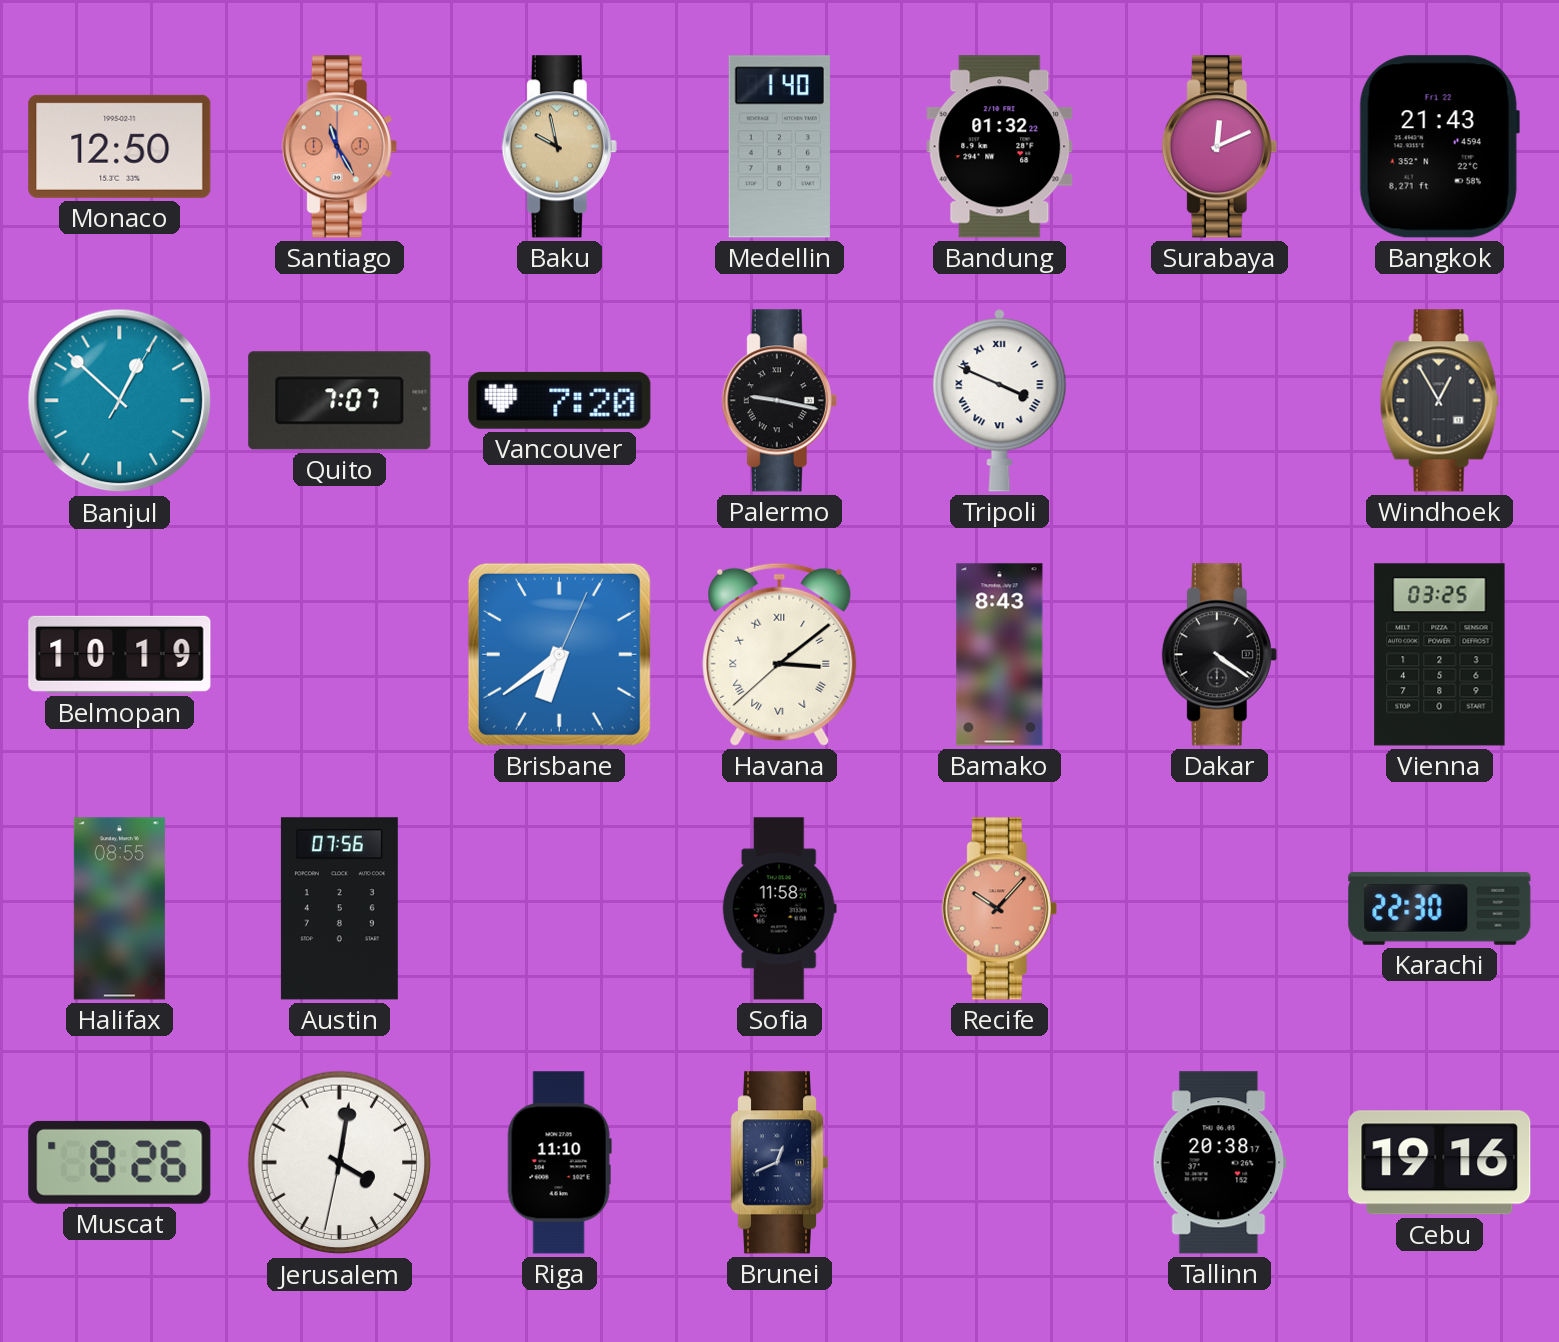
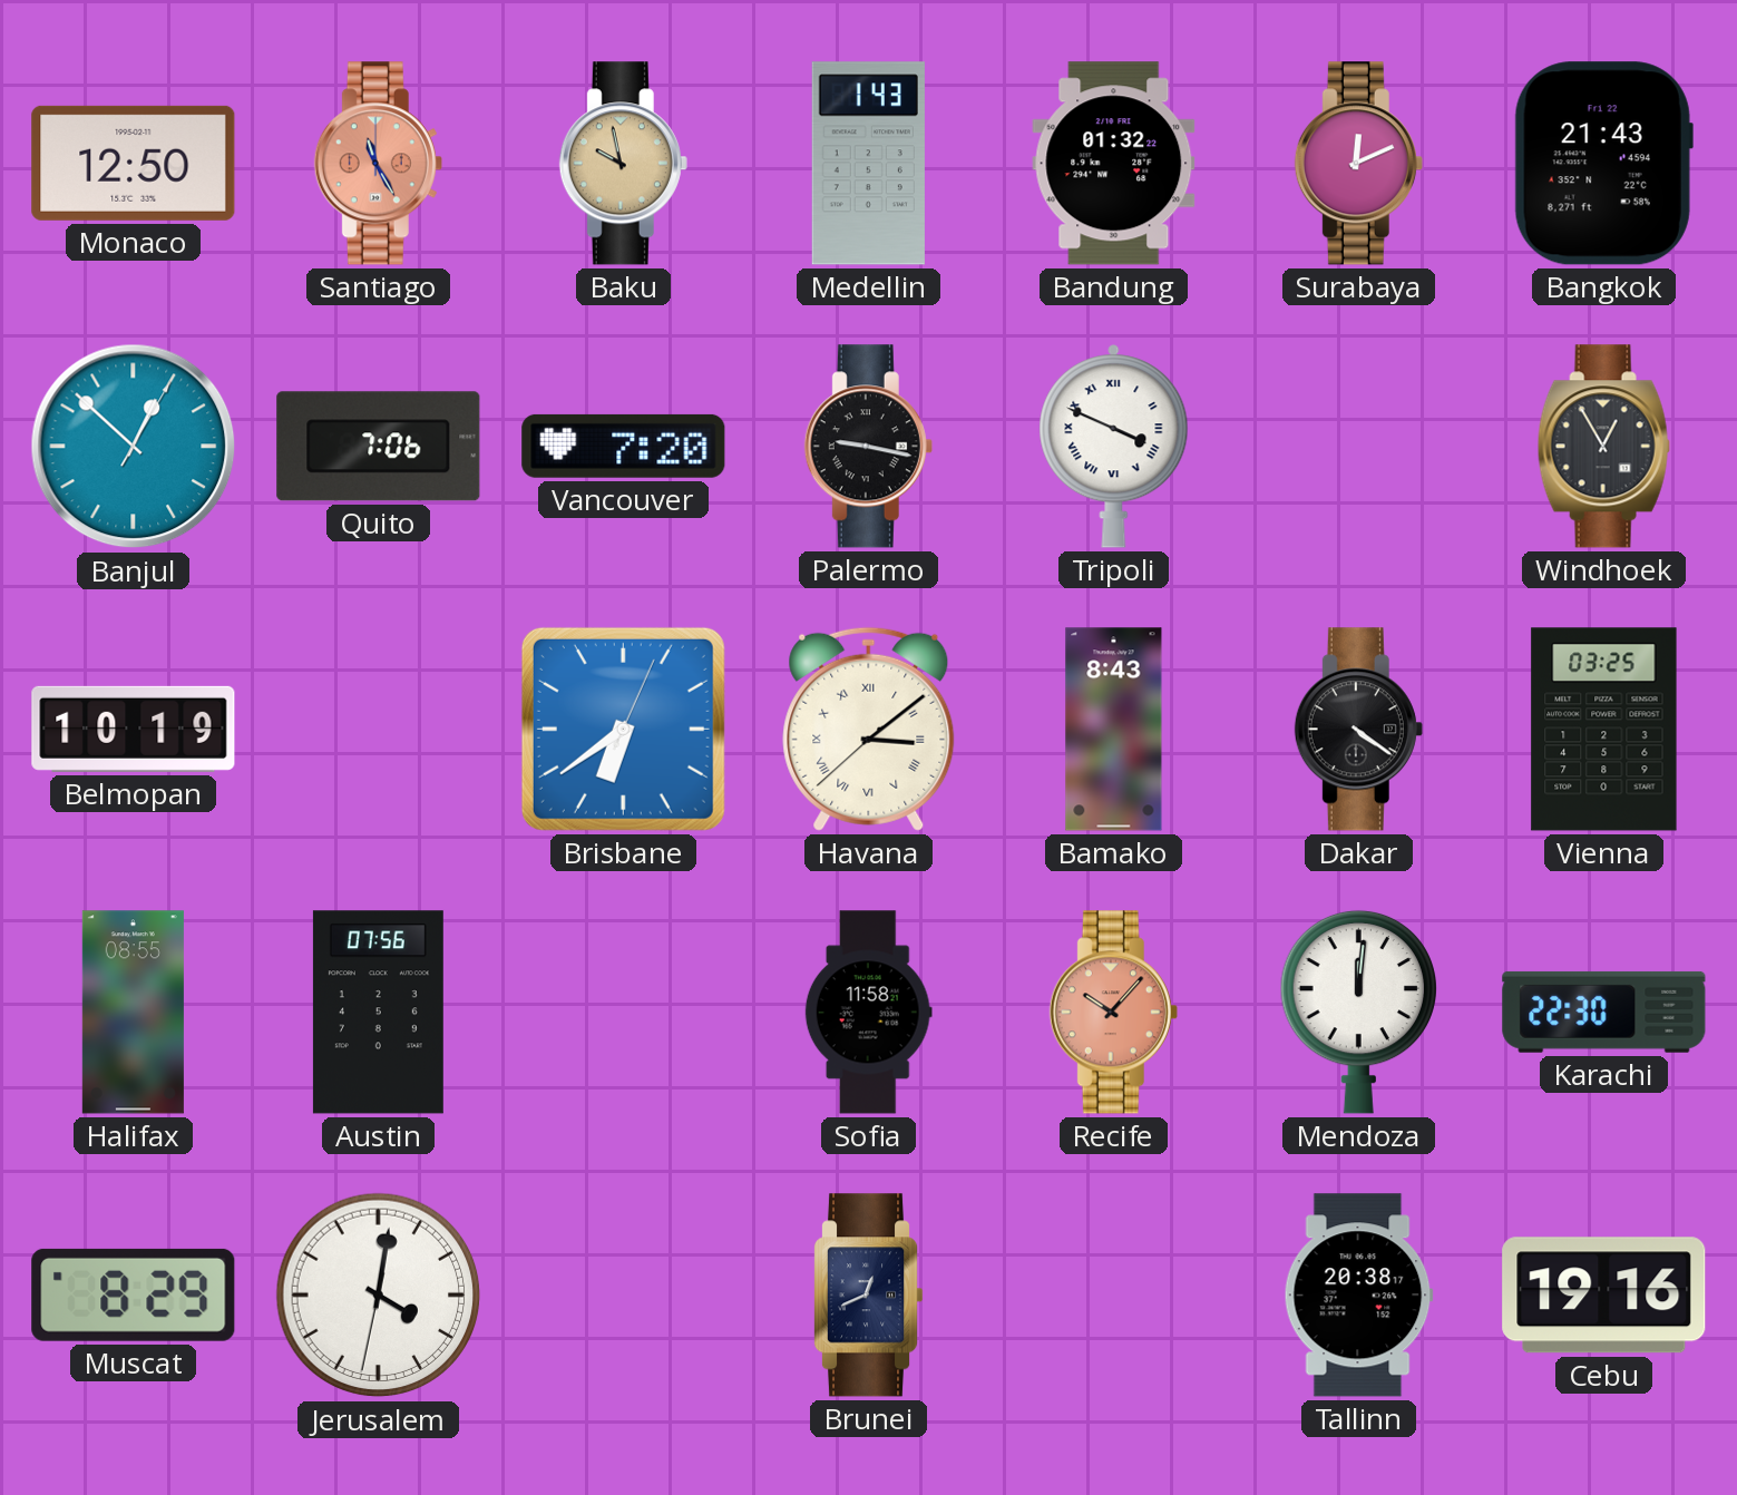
Medellin: 1:40 -> 1:43 (868, 164)
Quito: 7:07 -> 7:06 (379, 447)
Mendoza: none -> 12:01 (1358, 1012)
Muscat: 8:26 -> 8:29 (134, 1294)
Riga: 11:10 -> none (559, 1163)
